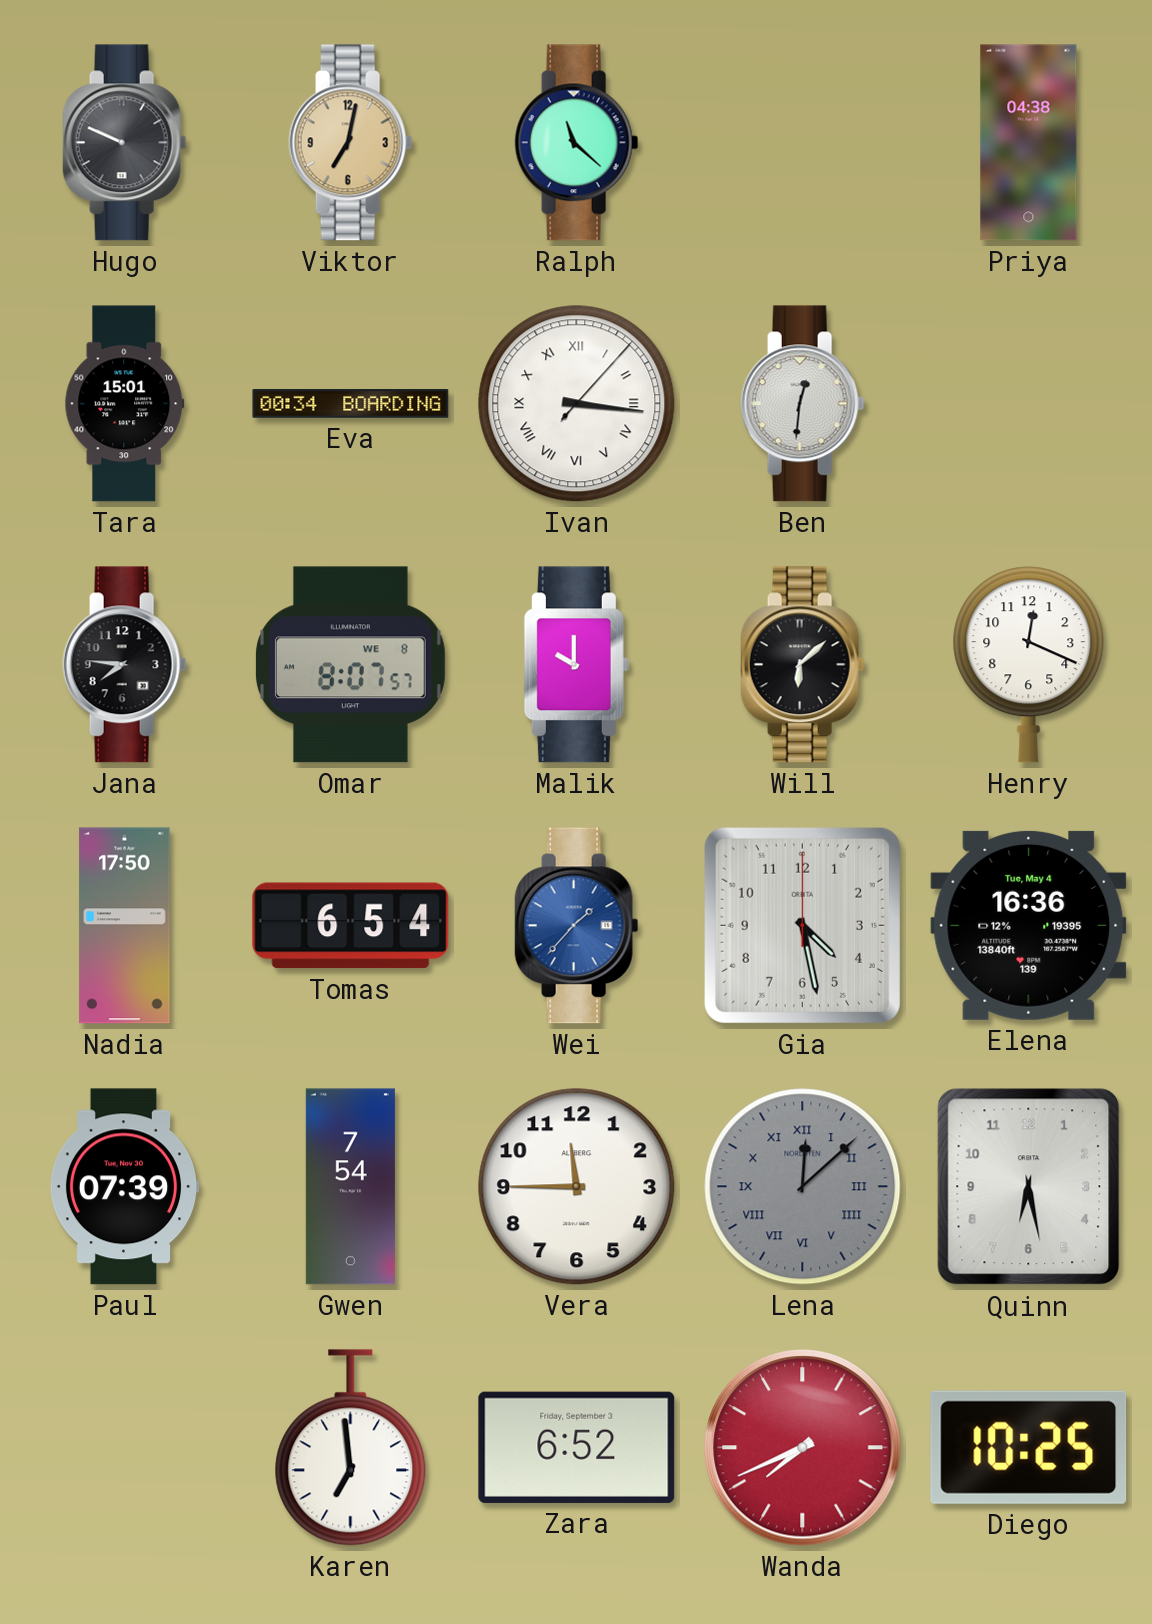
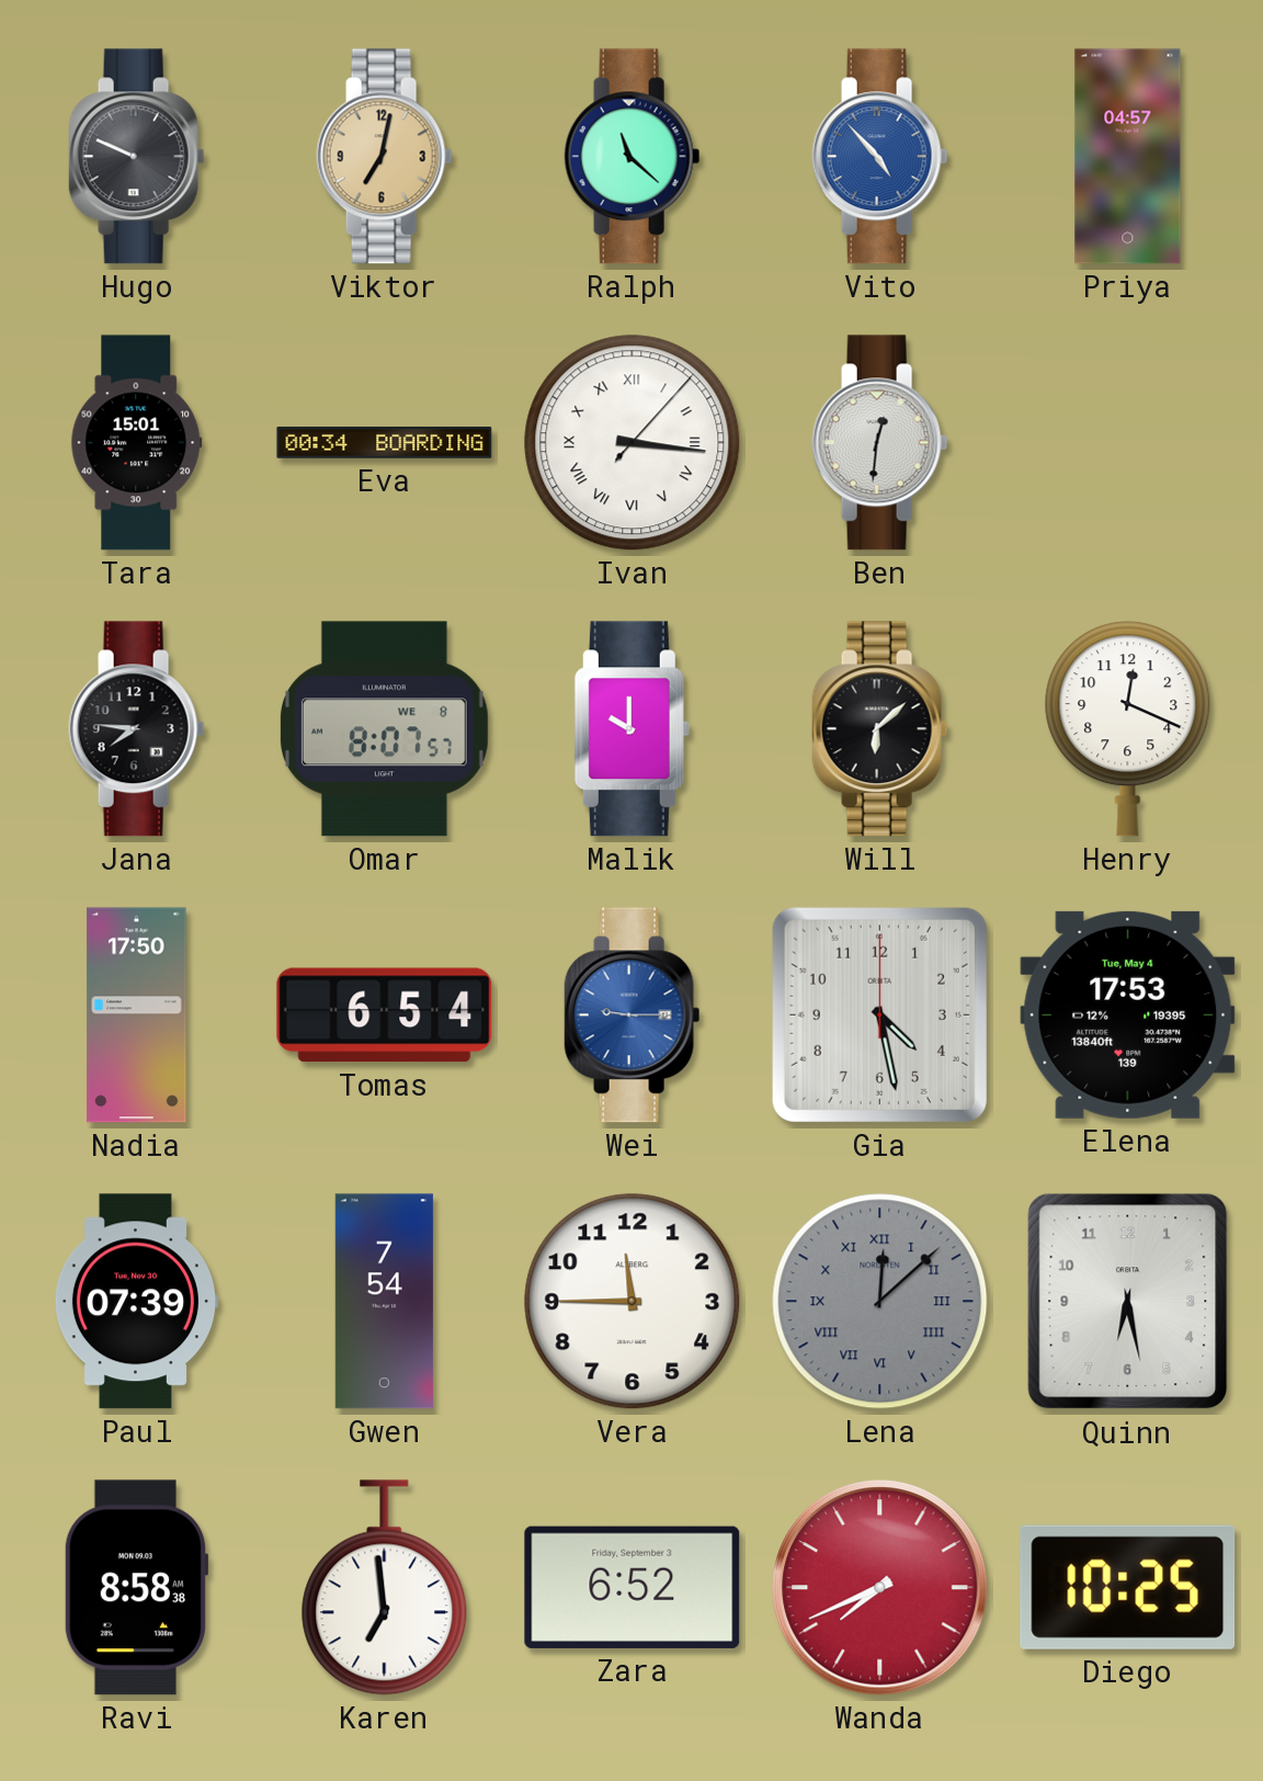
Vito: none -> 4:53 (880, 157)
Priya: 04:38 -> 04:57 (1128, 157)
Wei: 1:37 -> 9:15 (633, 1016)
Elena: 16:36 -> 17:53 (1128, 1014)
Ravi: none -> 8:58 (136, 1588)
